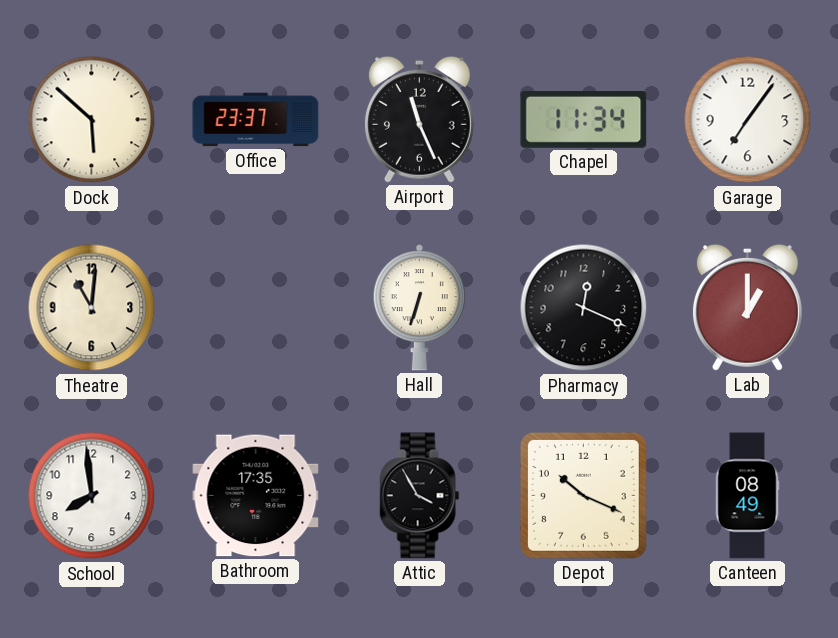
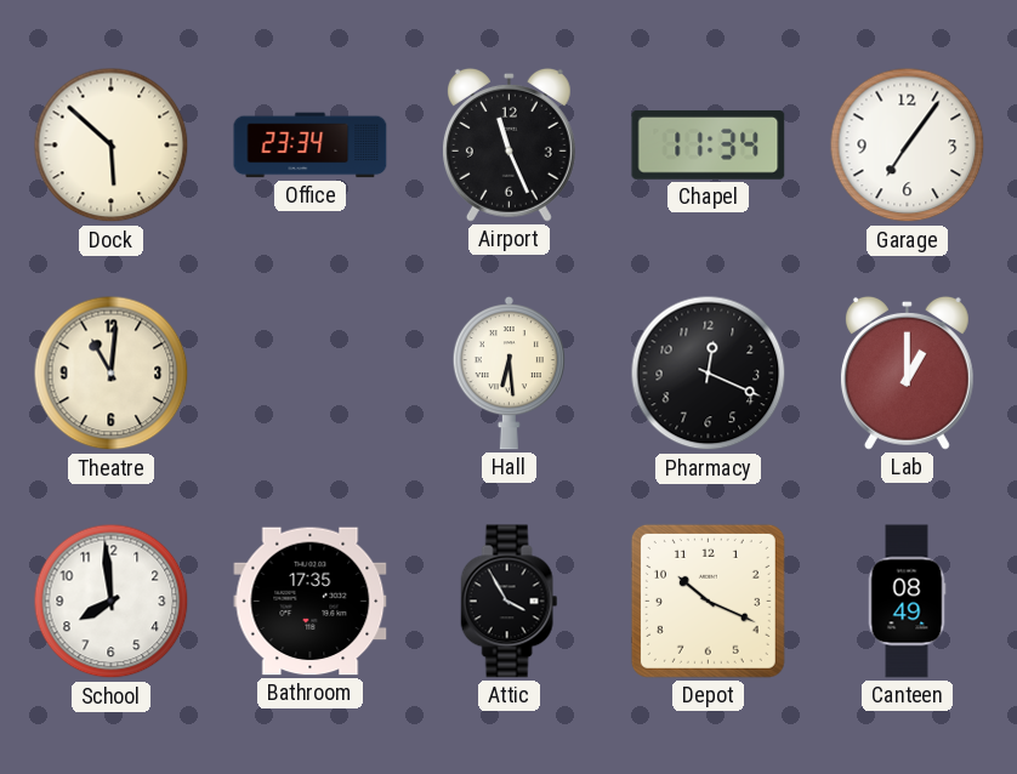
Office: 23:37 -> 23:34 (311, 146)
Hall: 6:33 -> 6:29 (508, 374)
